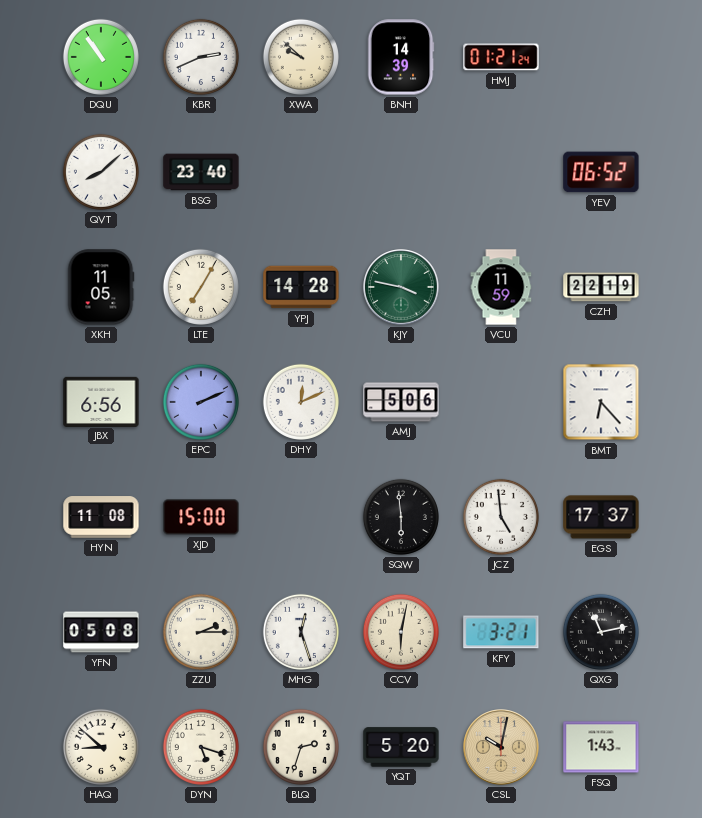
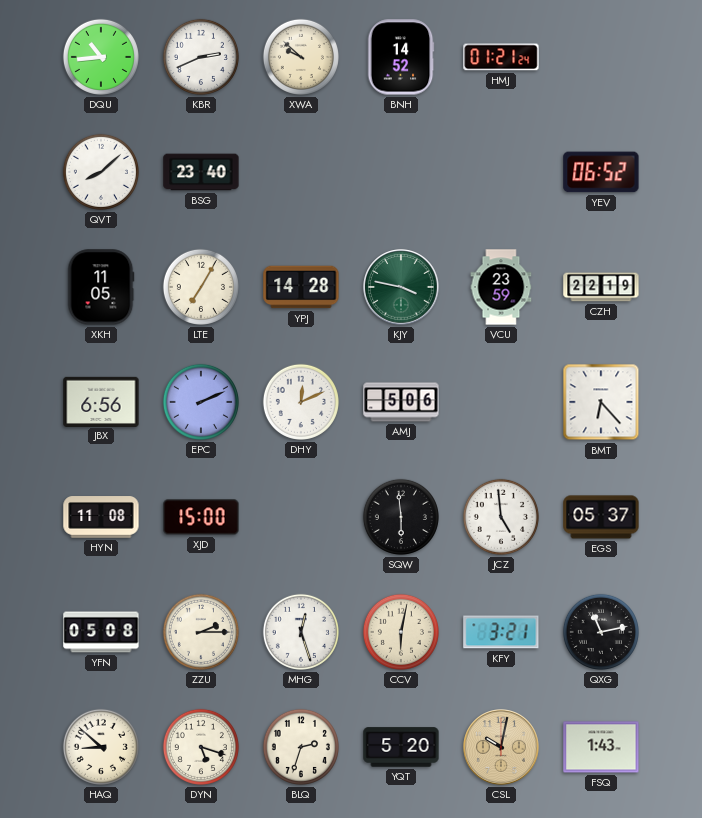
DQU: 10:54 -> 10:44 (101, 57)
BNH: 14:39 -> 14:52 (401, 57)
VCU: 11:59 -> 23:59 (501, 287)
EGS: 17:37 -> 05:37 (601, 517)
